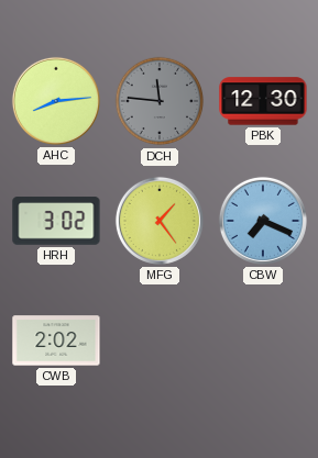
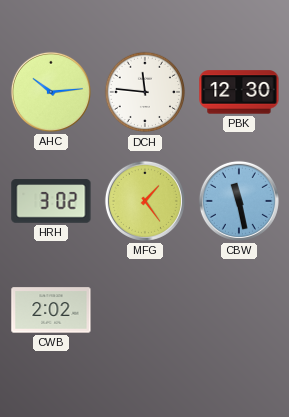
AHC: 8:14 -> 10:14 (51, 92)
DCH dial: grey -> white (145, 92)
CBW: 7:19 -> 11:28 (239, 201)
